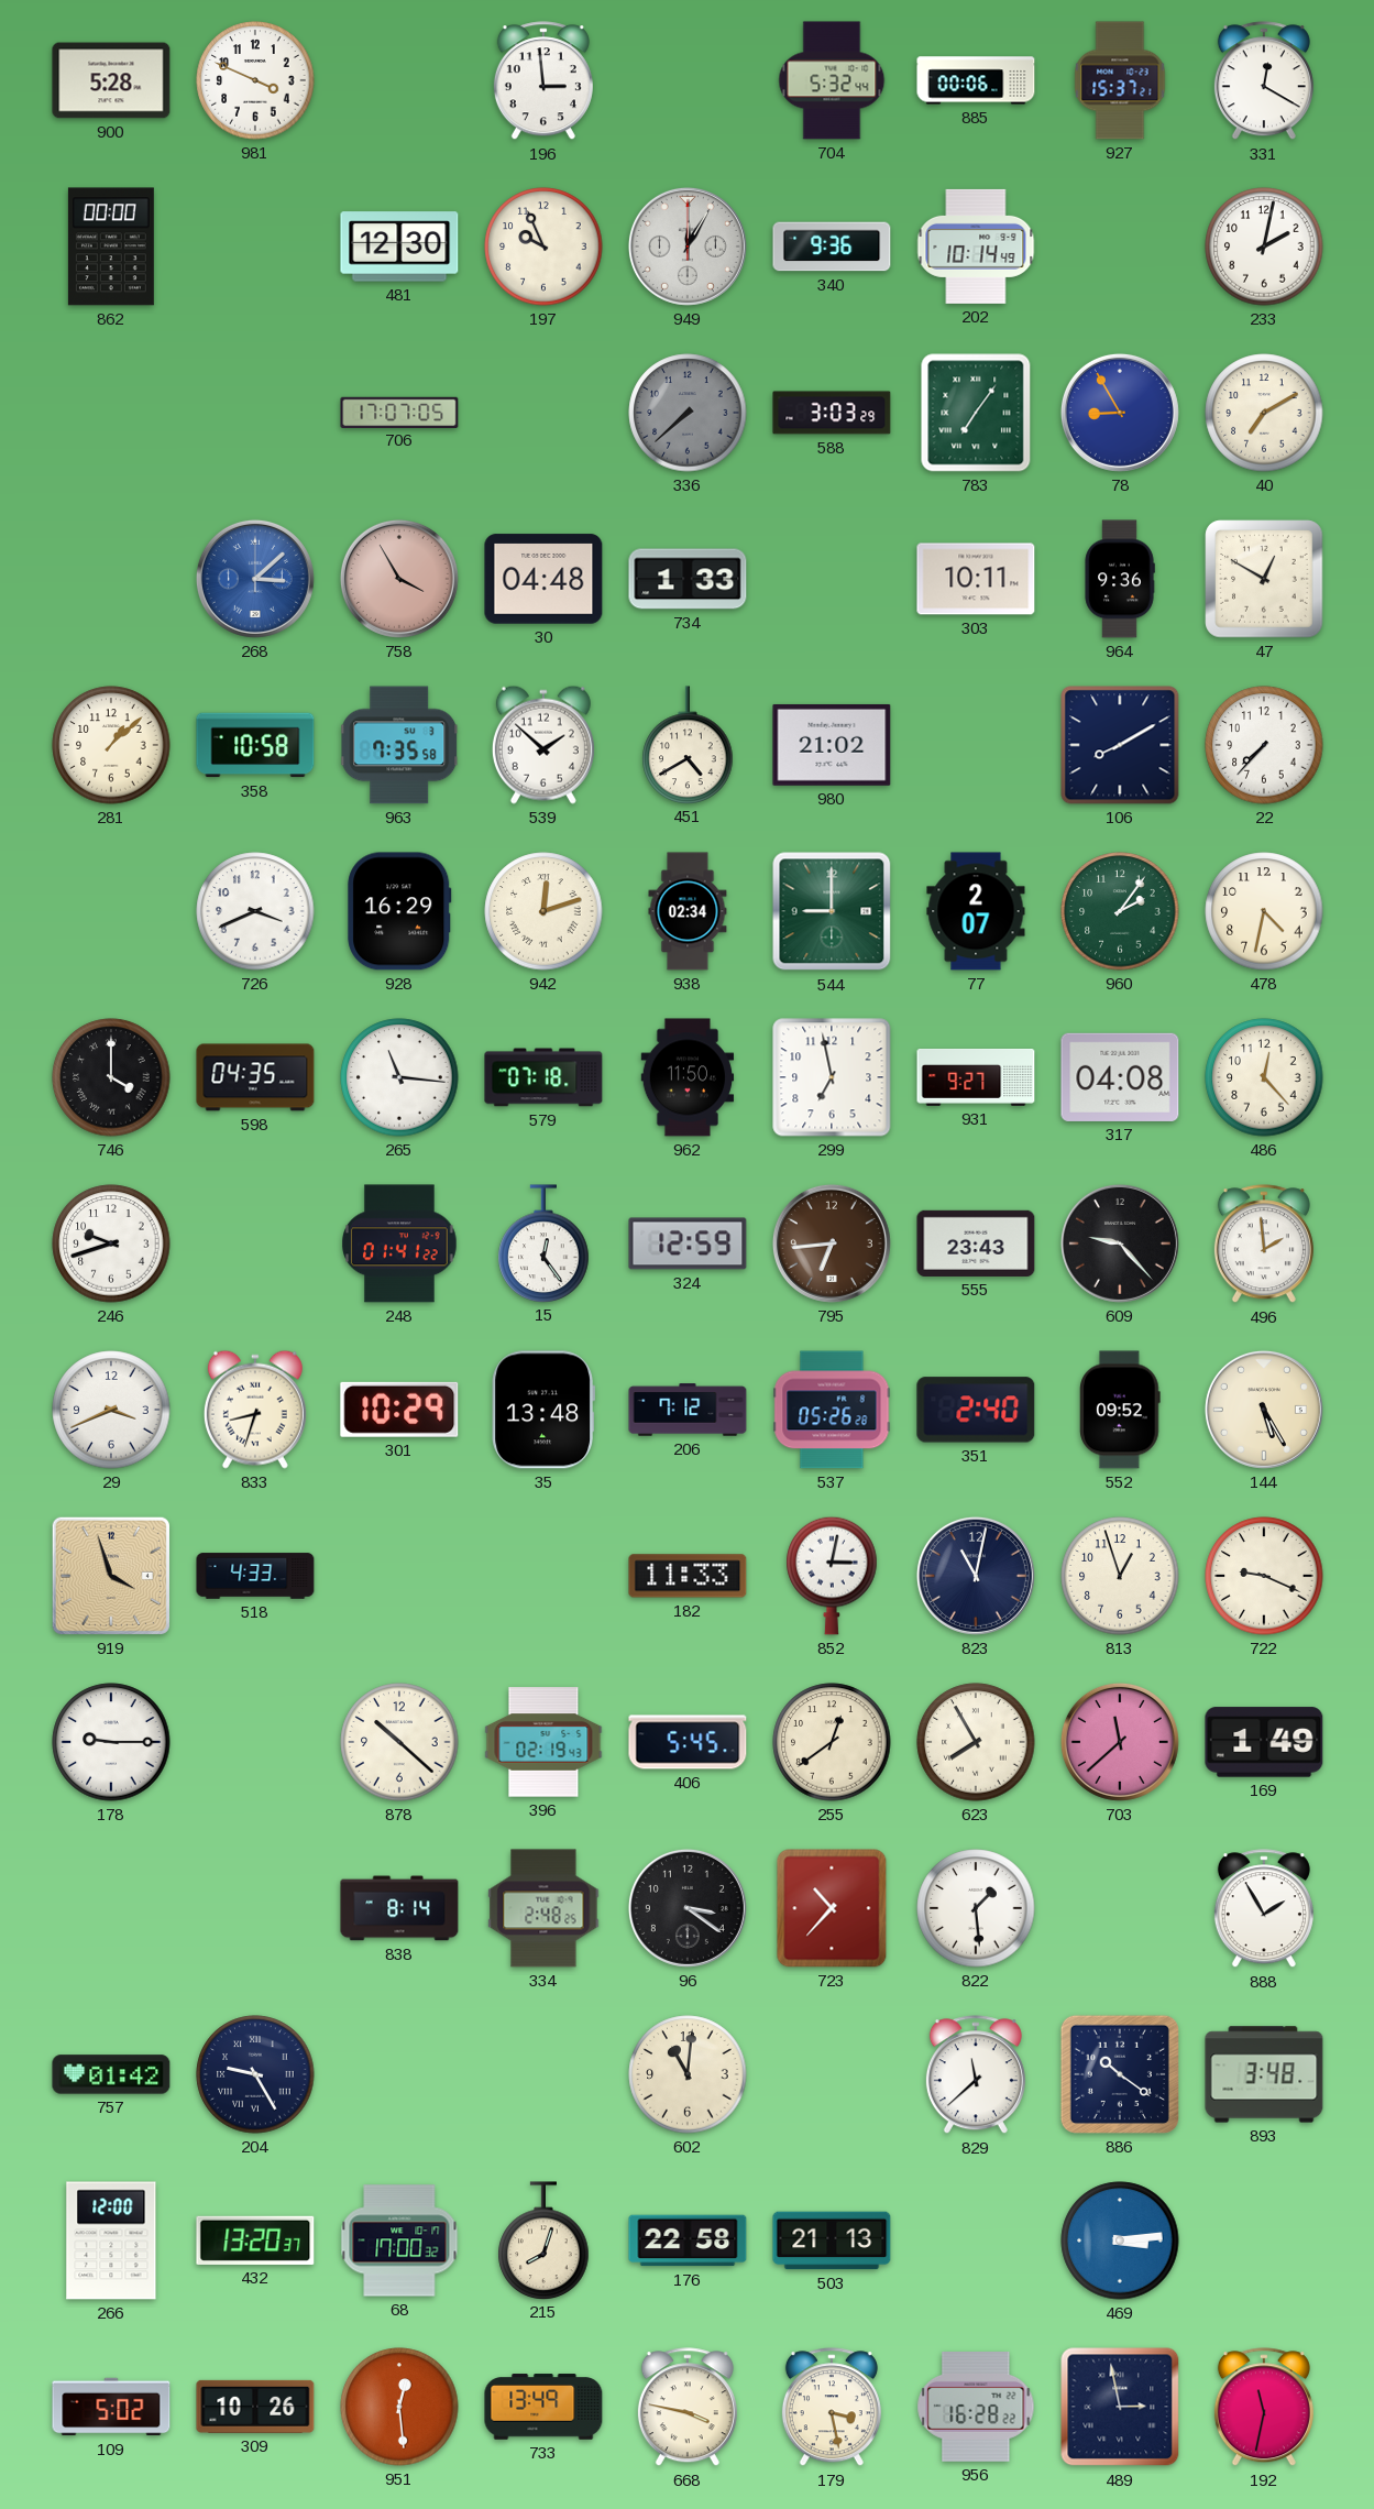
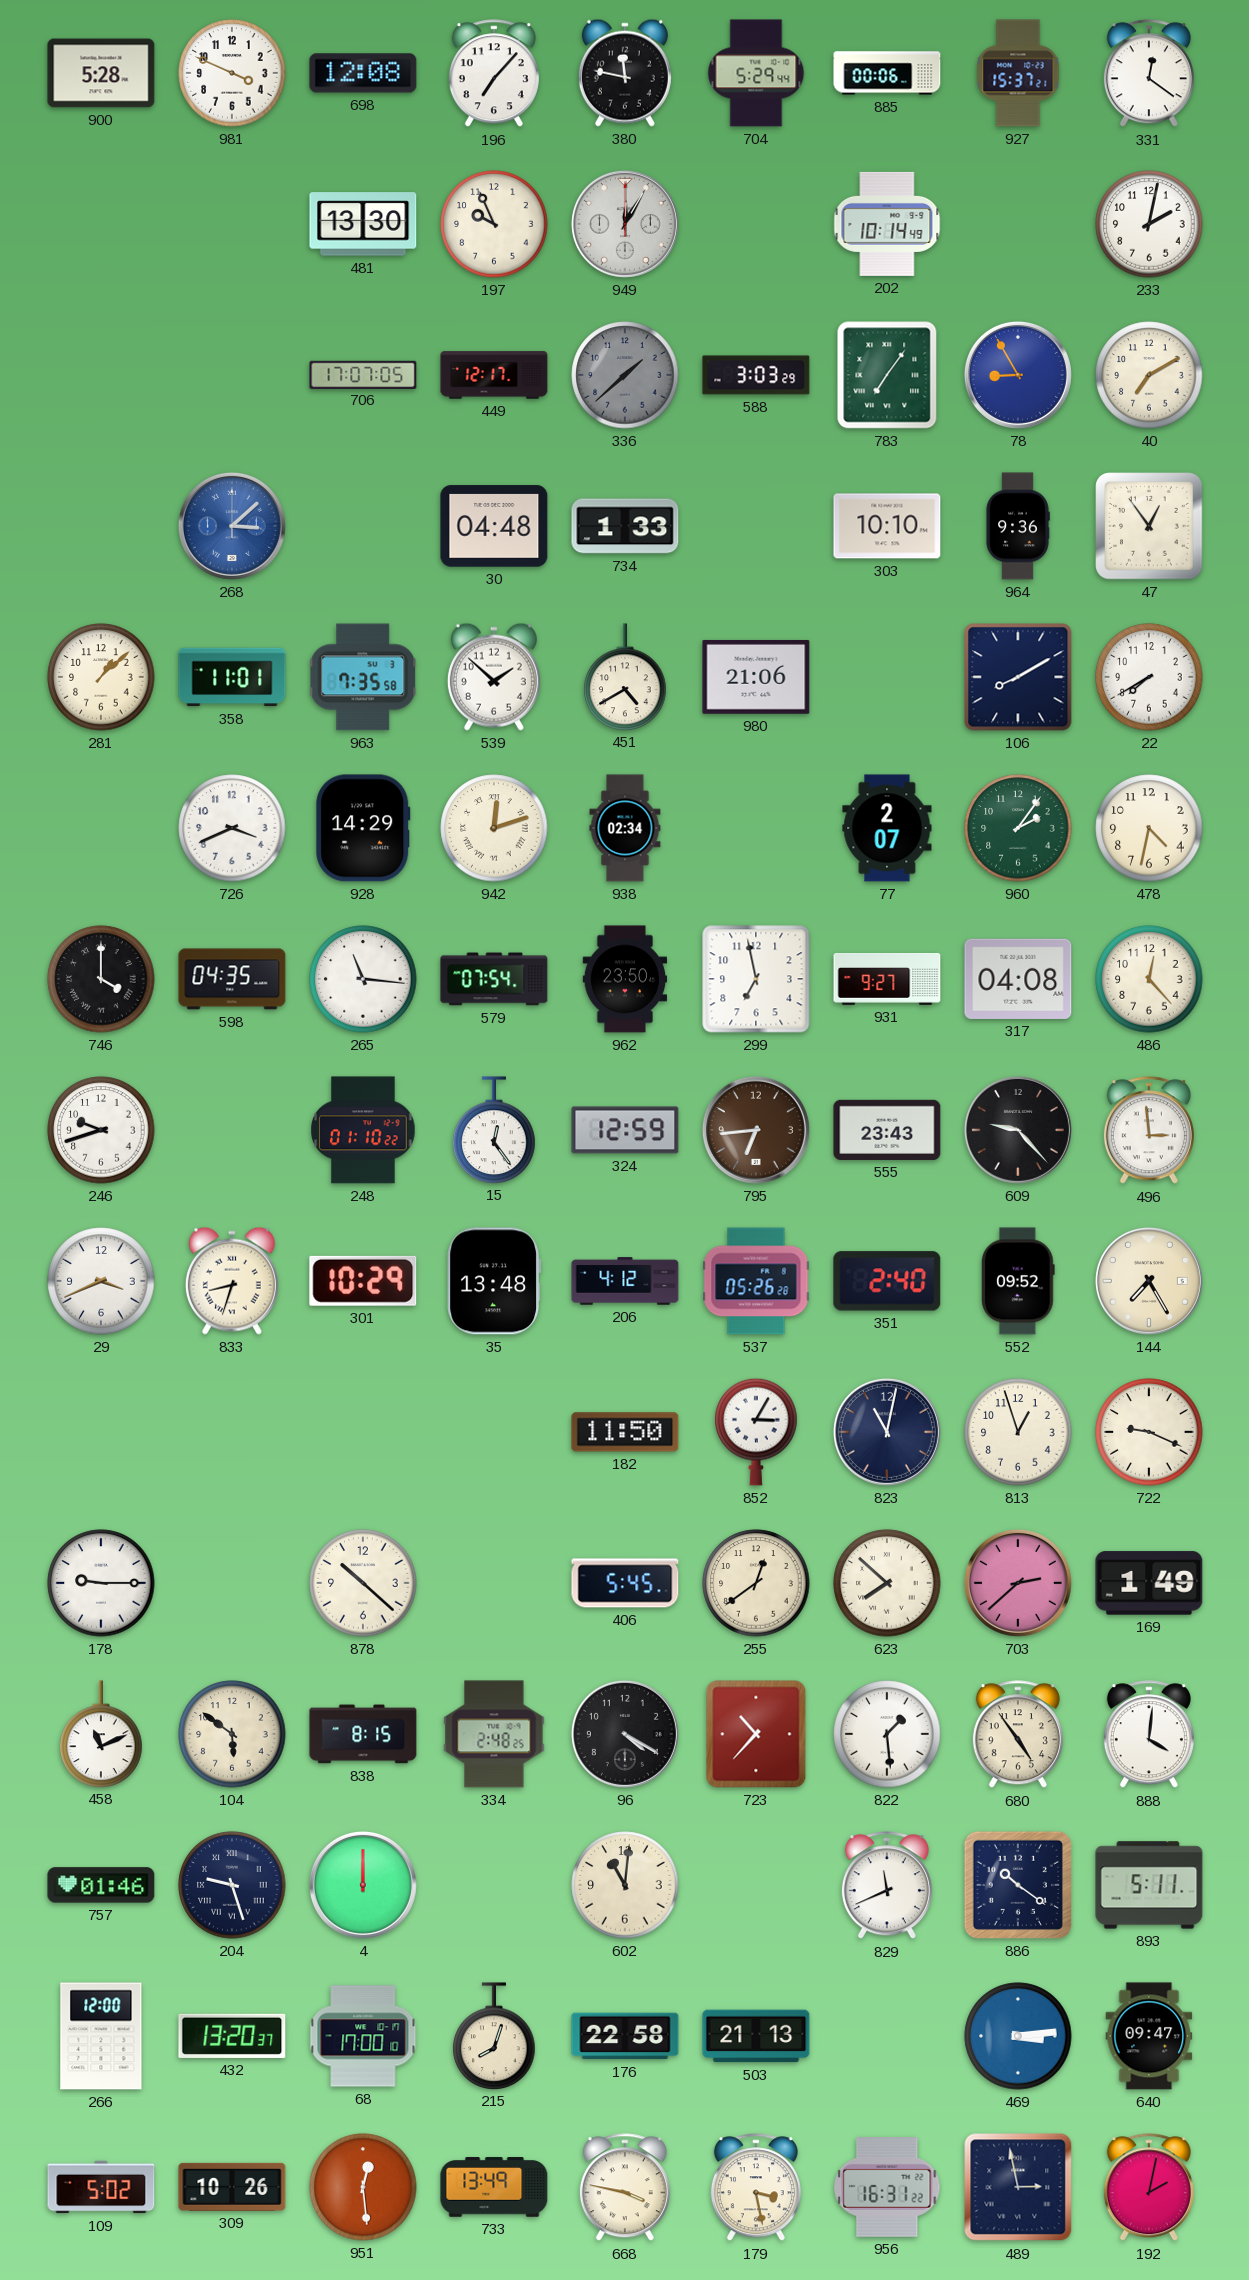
698: none -> 12:08 (363, 73)
196: 2:59 -> 7:07 (494, 74)
380: none -> 11:47 (625, 73)
704: 5:32 -> 5:29 (756, 73)
331: 12:20 -> 12:21 (1149, 74)
862: 00:00 -> none (111, 246)
481: 12:30 -> 13:30 (363, 224)
340: 9:36 -> none (832, 246)
449: none -> 12:17 (494, 375)
336: 7:38 -> 1:38 (625, 375)
758: 3:55 -> none (399, 579)
303: 10:11 -> 10:10 (887, 526)
47: 12:50 -> 12:54 (1149, 526)
358: 10:58 -> 11:01 (232, 677)
980: 21:02 -> 21:06 (756, 677)
22: 7:37 -> 7:40 (1149, 677)
928: 16:29 -> 14:29 (363, 828)
544: 9:00 -> none (832, 911)
579: 07:18 -> 07:54 (494, 979)
962: 11:50 -> 23:50 (625, 979)
248: 01:41 -> 01:10 (363, 1130)
496: 1:59 -> 2:59 (1149, 1131)
206: 7:12 -> 4:12 (625, 1281)
144: 5:25 -> 7:25 (1149, 1281)
919: 3:57 -> none (111, 1576)
518: 4:33 -> none (255, 1576)
182: 11:33 -> 11:50 (625, 1432)
852: 3:02 -> 3:05 (756, 1432)
396: 02:19 -> none (543, 1742)
623: 7:55 -> 7:52 (887, 1583)
703: 11:38 -> 2:38 (1018, 1583)
458: none -> 11:11 (101, 1734)
104: none -> 5:51 (232, 1734)
838: 8:14 -> 8:15 (363, 1734)
96: 3:21 -> 4:20 (625, 1734)
680: none -> 4:54 (1018, 1735)
888: 1:55 -> 4:01 (1149, 1735)
757: 01:42 -> 01:46 (101, 1885)
204: 9:25 -> 9:27 (232, 1885)
4: none -> 12:00 (363, 1885)
829: 11:38 -> 11:41 (887, 1886)
893: 3:48 -> 5:11 (1149, 1885)
68: 17:00:32 -> 17:00:10 (363, 2036)
640: none -> 09:47 (1149, 2036)
956: 16:28 -> 16:31 (887, 2188)
192: 11:32 -> 2:02 (1149, 2188)
